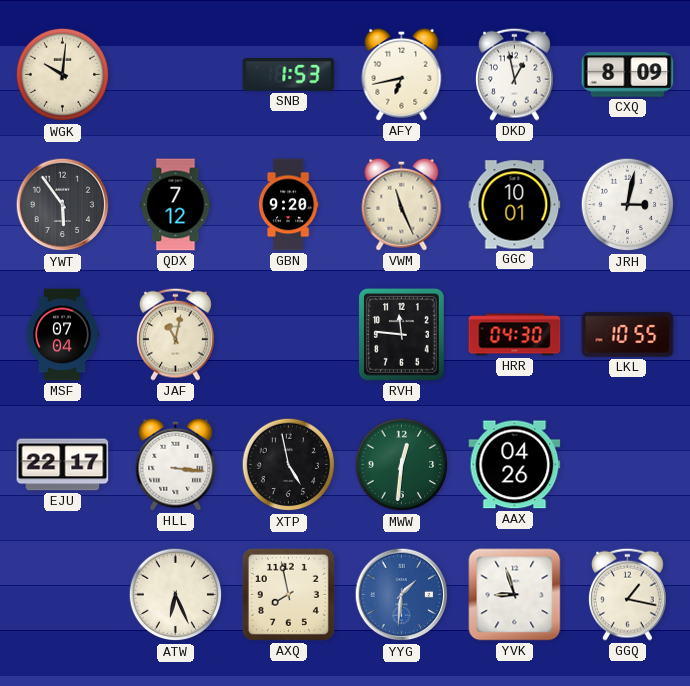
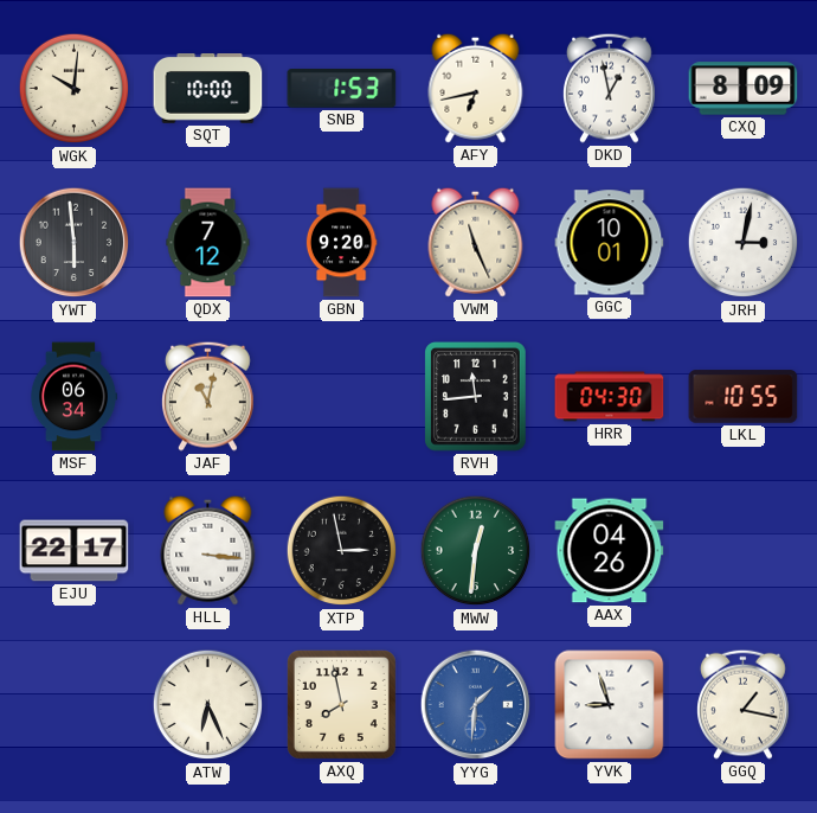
SQT: none -> 10:00 (208, 89)
YWT: 5:54 -> 5:59 (75, 243)
MSF: 07:04 -> 06:34 (72, 397)
RVH: 11:46 -> 11:44 (476, 397)
XTP: 4:58 -> 2:58 (342, 551)
